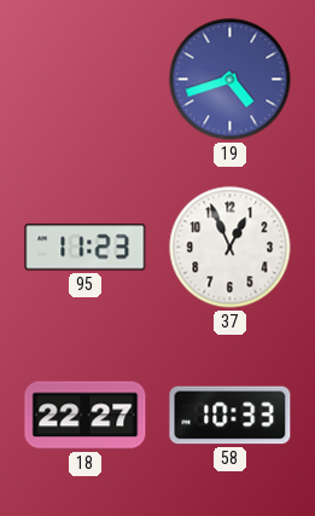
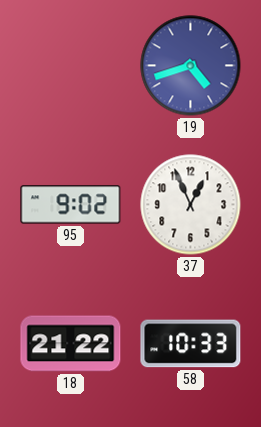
95: 11:23 -> 9:02 (71, 205)
18: 22:27 -> 21:22 (71, 344)
